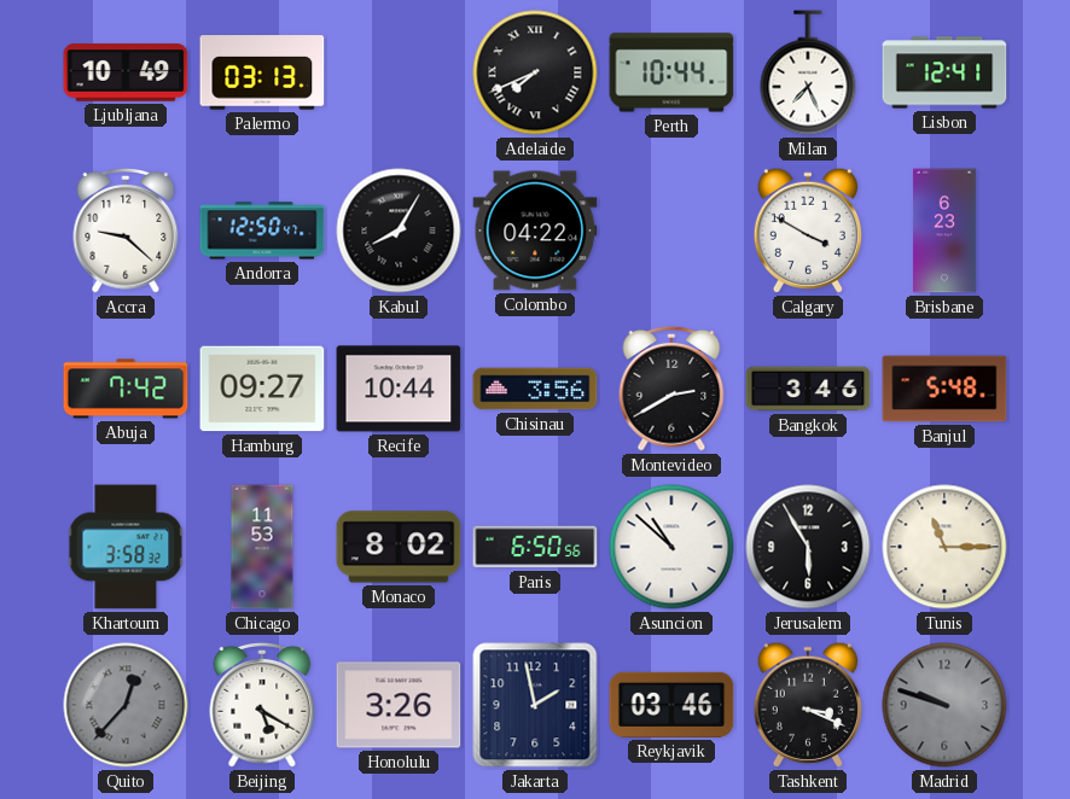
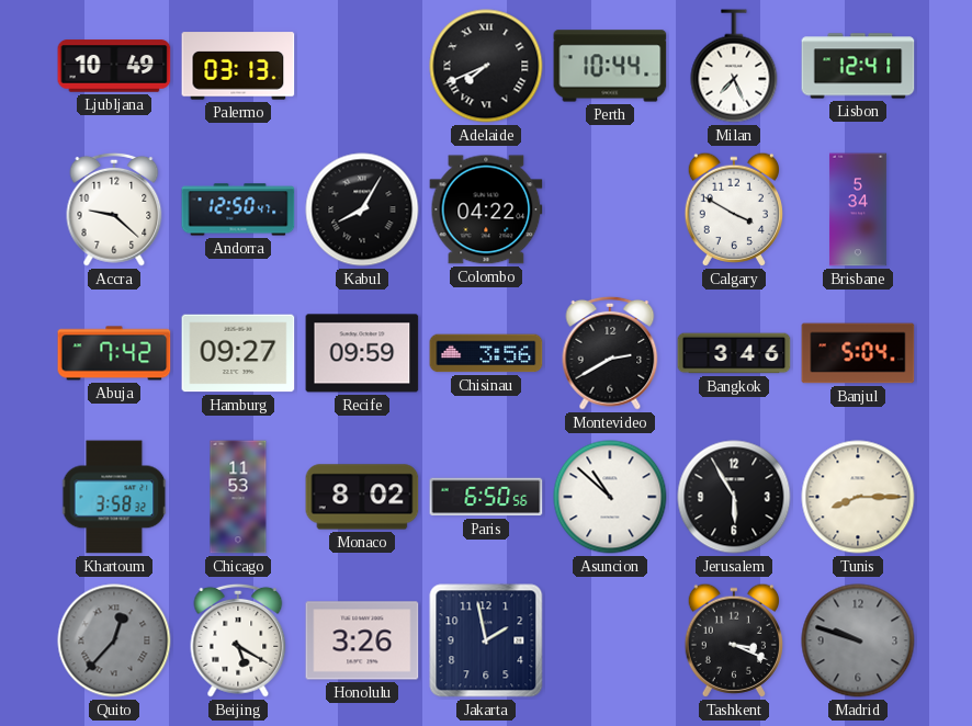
Brisbane: 6:23 -> 5:34 (858, 209)
Recife: 10:44 -> 09:59 (362, 353)
Banjul: 5:48 -> 5:04 (858, 353)
Tunis: 11:15 -> 8:15 (858, 497)
Reykjavik: 03:46 -> none (671, 705)
